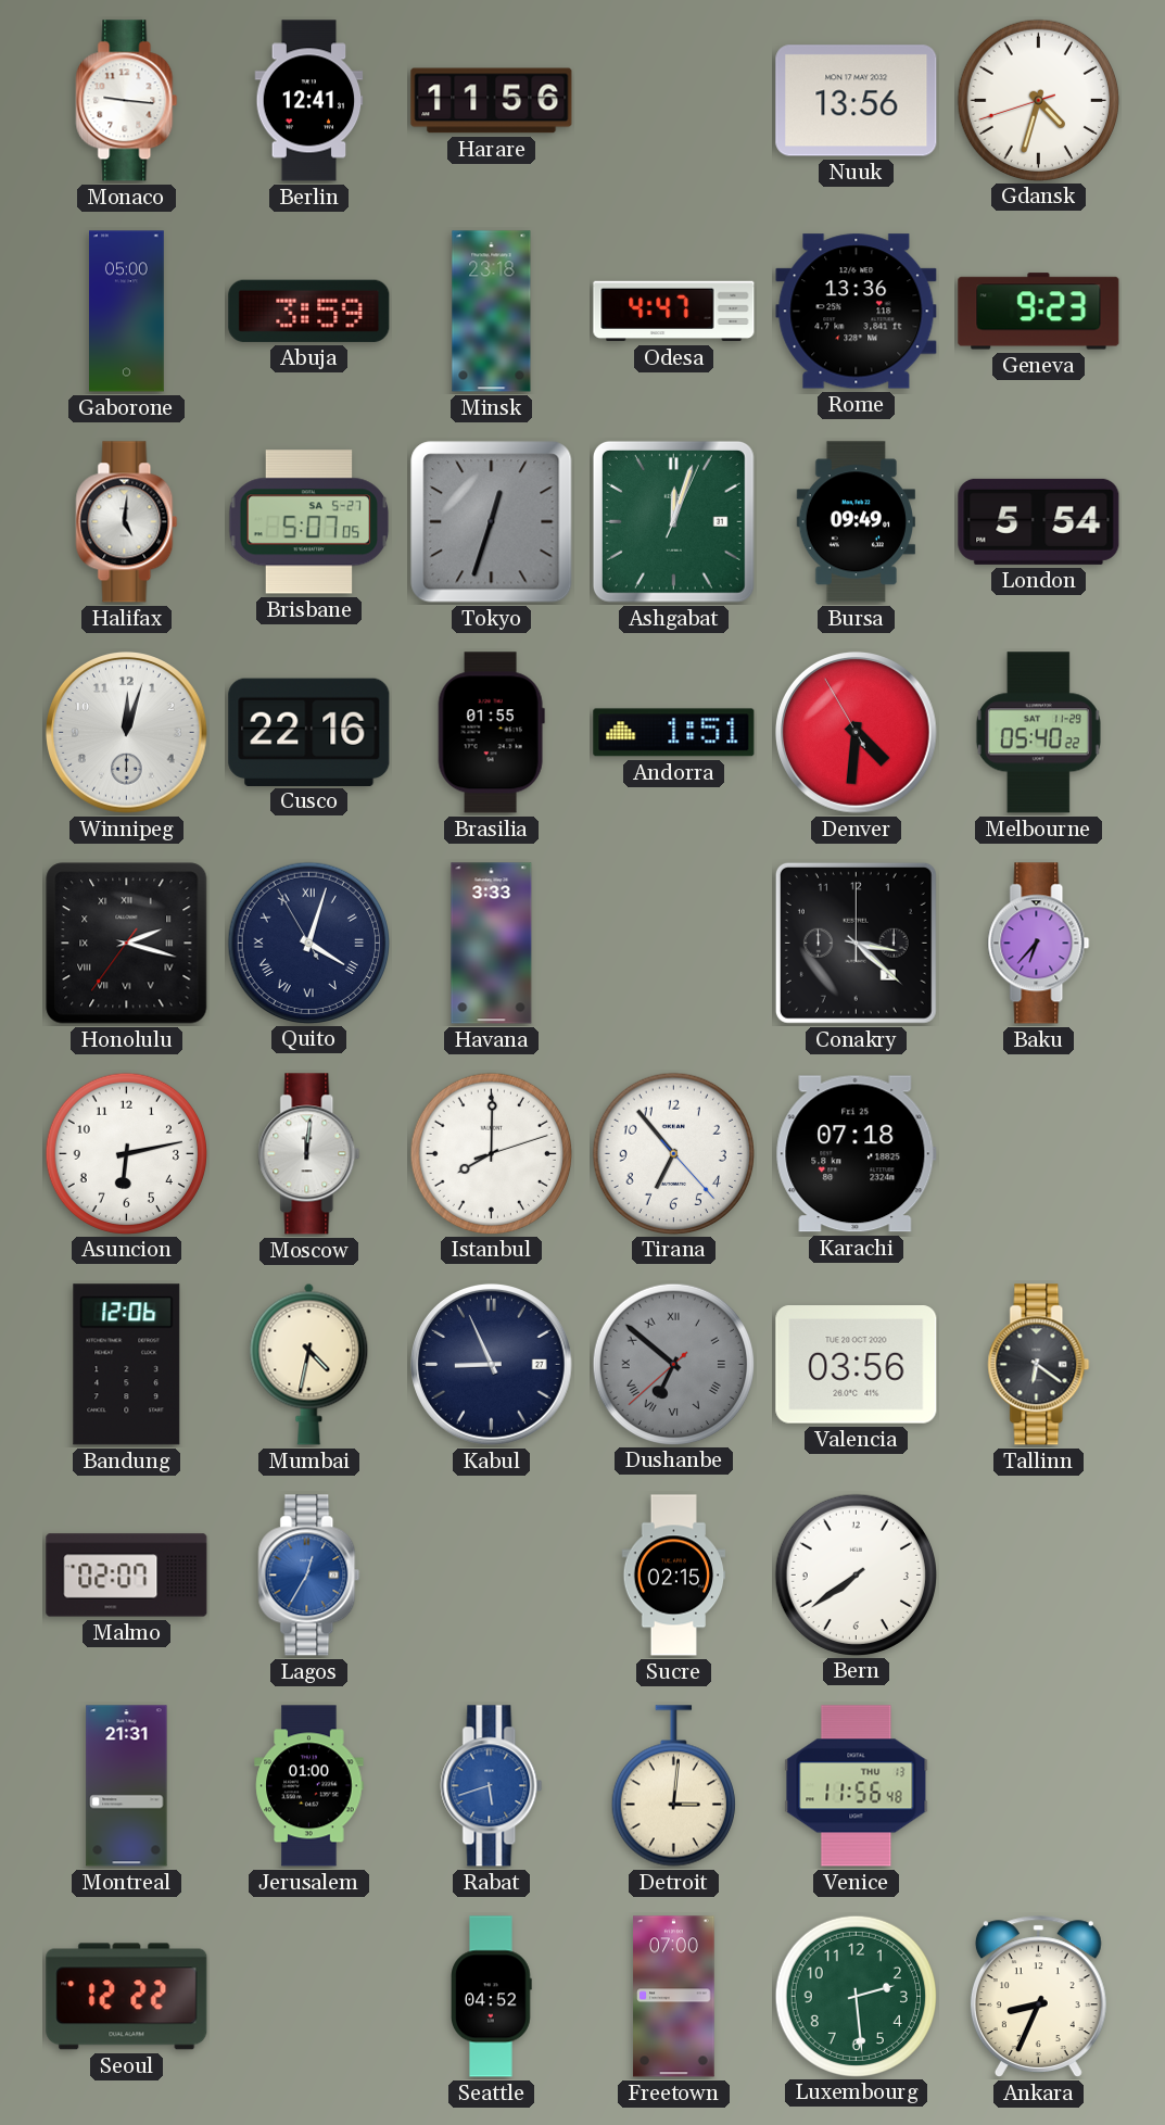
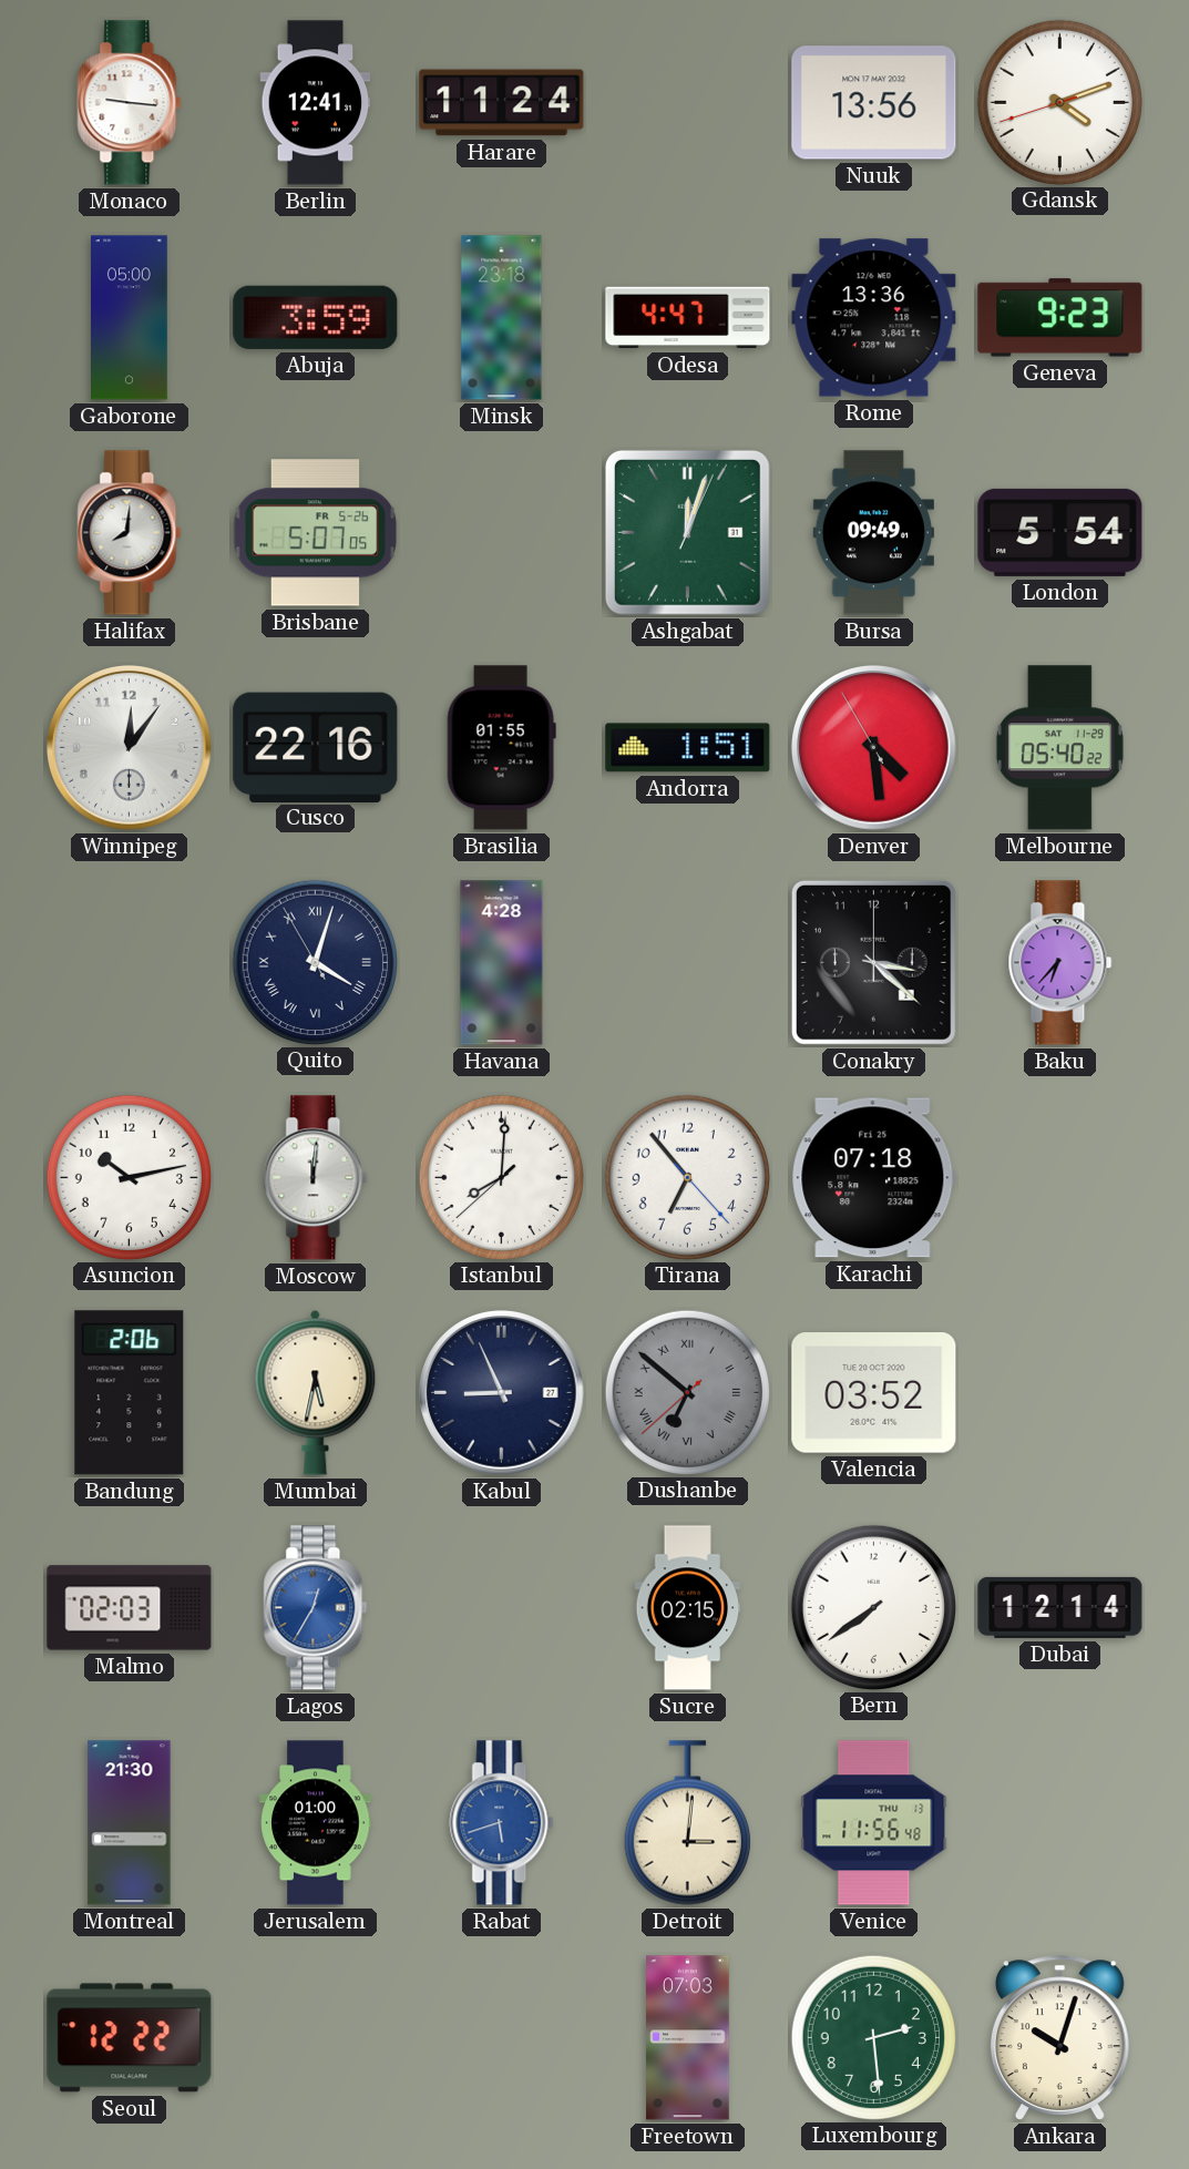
Harare: 11:56 -> 11:24 (502, 103)
Gdansk: 4:32 -> 4:11 (1059, 102)
Halifax: 5:01 -> 8:01 (130, 533)
Brisbane date: SA 5-27 -> FR 5-26 (316, 533)
Tokyo: 12:33 -> none (492, 522)
Winnipeg: 12:03 -> 12:06 (130, 748)
Denver: 4:30 -> 4:28 (874, 748)
Honolulu: 2:17 -> none (127, 944)
Havana: 3:33 -> 4:28 (502, 963)
Asuncion: 6:13 -> 10:13 (129, 1177)
Istanbul: 8:00:12 -> 8:00:38 (501, 1177)
Bandung: 12:06 -> 2:06 (130, 1393)
Mumbai: 4:32 -> 5:32 (316, 1392)
Valencia: 03:56 -> 03:52 (874, 1393)
Tallinn: 6:21 -> none (1039, 1365)
Malmo: 02:07 -> 02:03 (130, 1608)
Dubai: none -> 12:14 (1060, 1607)
Montreal: 21:31 -> 21:30 (130, 1823)
Seattle: 04:52 -> none (492, 1997)
Freetown: 07:00 -> 07:03 (688, 2038)
Ankara: 8:34 -> 10:03 (1059, 2037)
